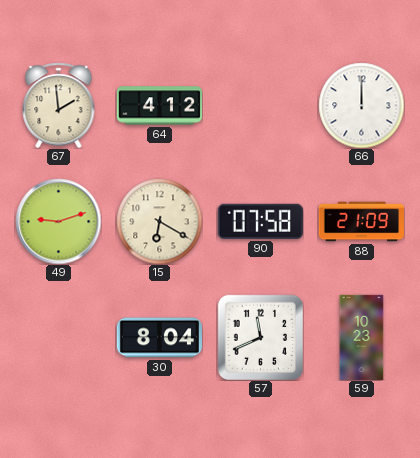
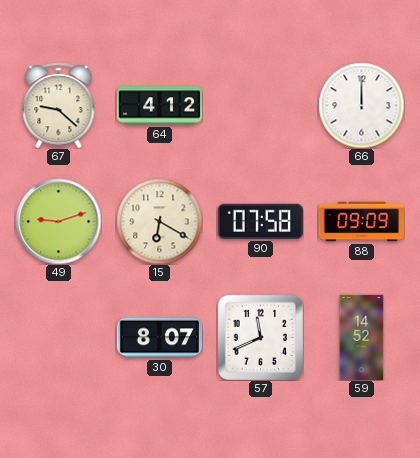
67: 1:59 -> 9:22 (59, 105)
88: 21:09 -> 09:09 (361, 222)
30: 8:04 -> 8:07 (159, 338)
59: 10:23 -> 14:52 (362, 337)
